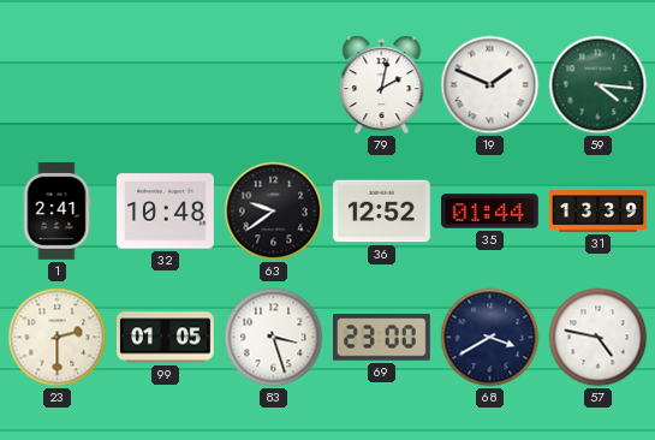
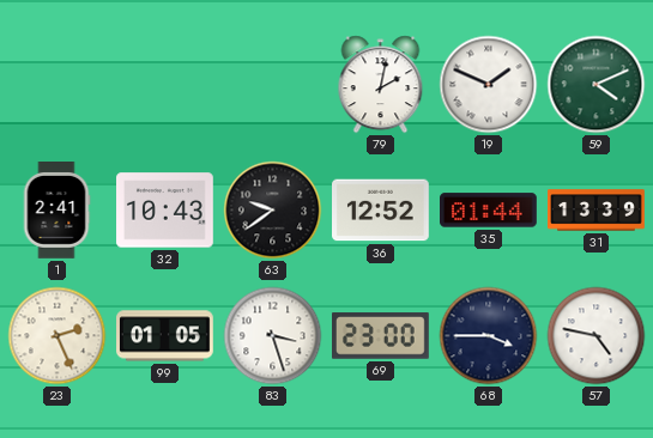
59: 4:16 -> 4:11 (597, 85)
32: 10:48 -> 10:43 (165, 211)
23: 2:30 -> 2:26 (58, 336)
68: 3:40 -> 3:45 (489, 336)
